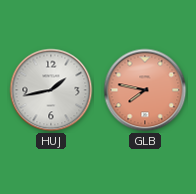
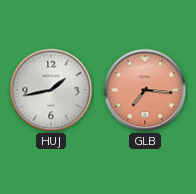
GLB: 7:47 -> 7:16 (145, 90)
